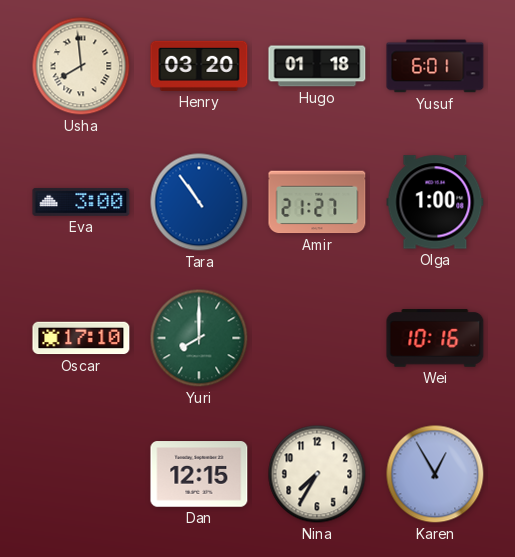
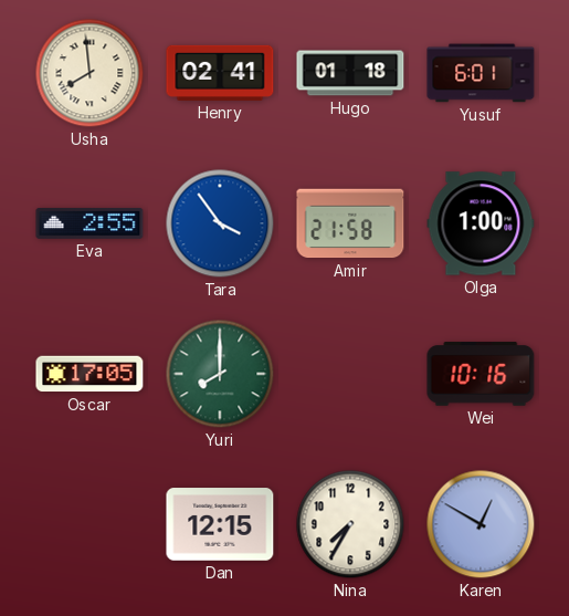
Henry: 03:20 -> 02:41 (220, 73)
Eva: 3:00 -> 2:55 (89, 223)
Tara: 10:54 -> 3:54 (220, 223)
Amir: 21:27 -> 21:58 (350, 223)
Oscar: 17:10 -> 17:05 (89, 374)
Karen: 12:55 -> 12:50 (481, 524)
